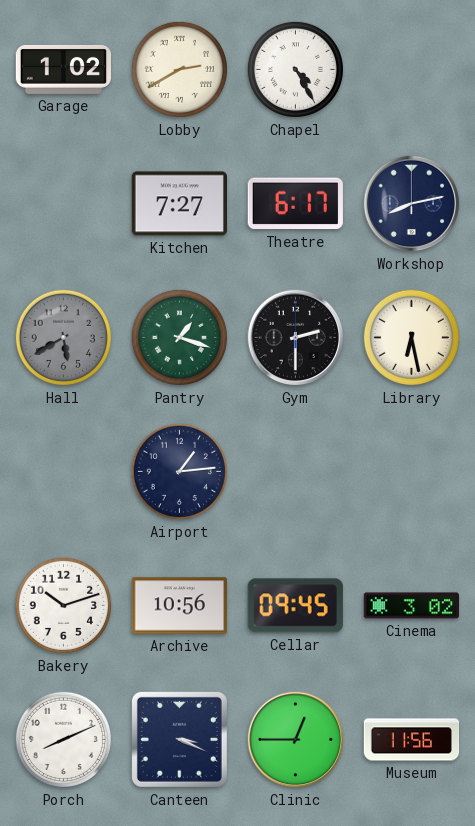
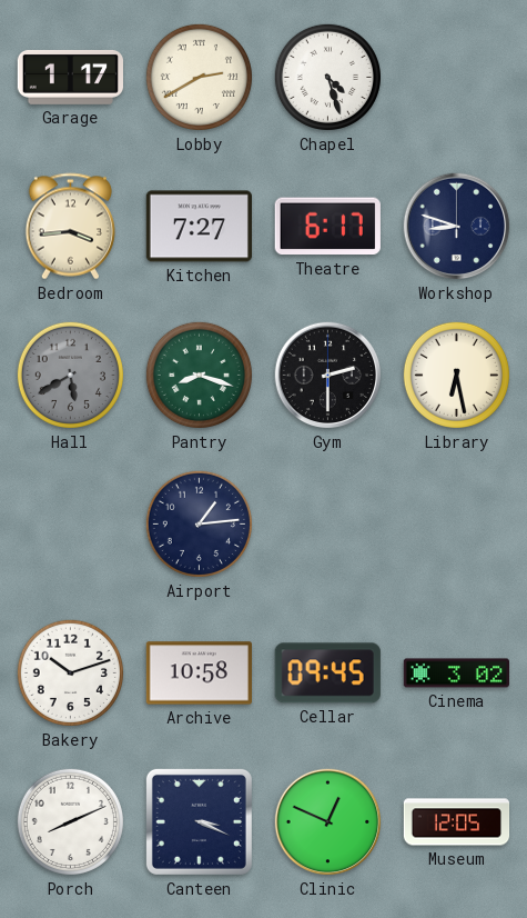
Garage: 1:02 -> 1:17 (70, 77)
Chapel: 4:25 -> 4:27 (327, 77)
Bedroom: none -> 3:44 (70, 227)
Workshop: 8:13 -> 8:48 (457, 227)
Pantry: 1:18 -> 8:18 (199, 375)
Archive: 10:56 -> 10:58 (199, 673)
Clinic: 12:45 -> 12:49 (328, 822)
Museum: 11:56 -> 12:05 (457, 822)
